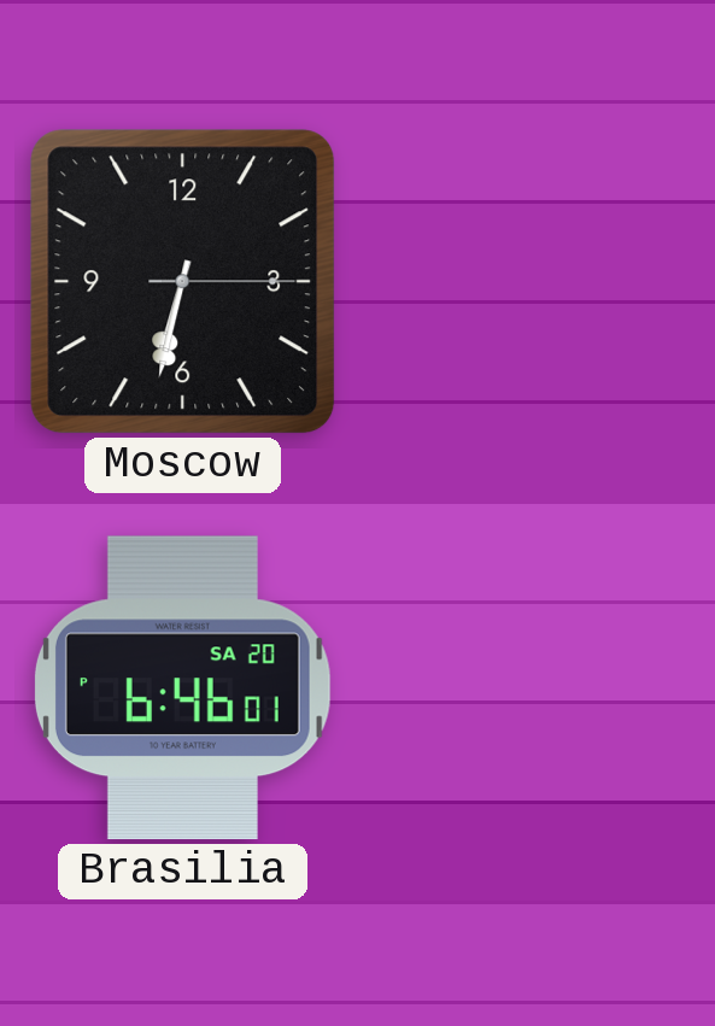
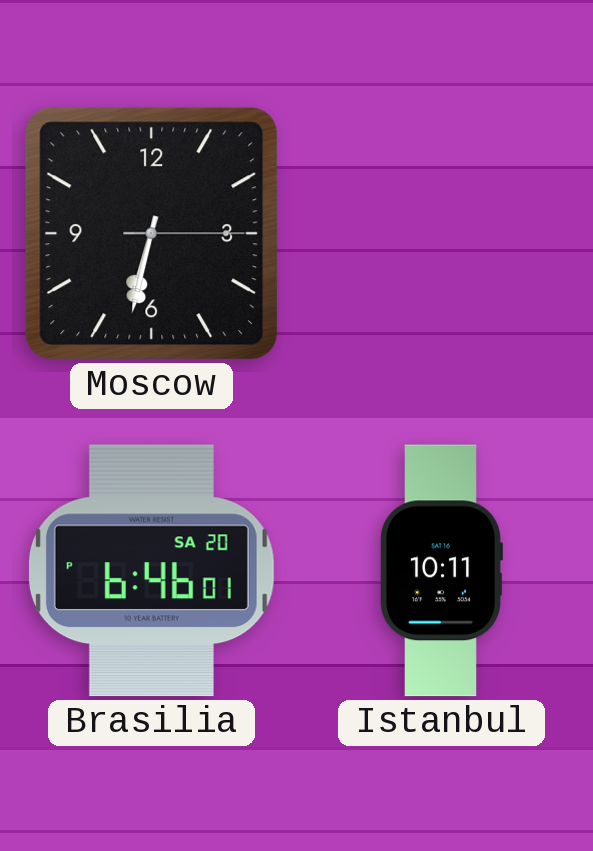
Istanbul: none -> 10:11 (442, 571)
